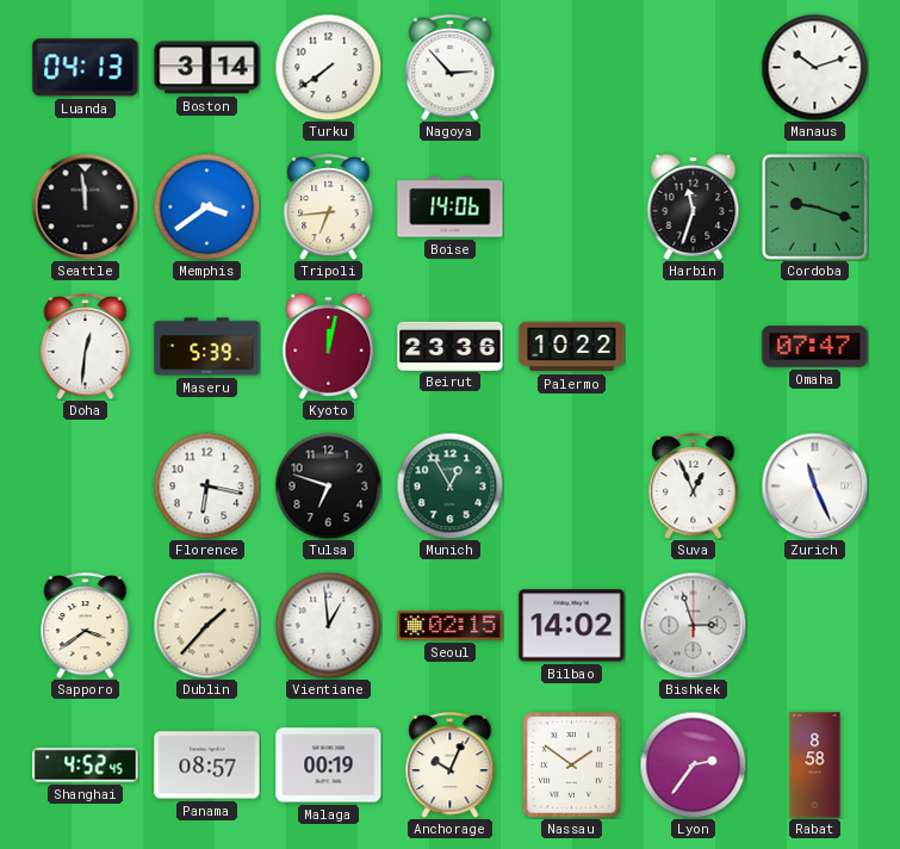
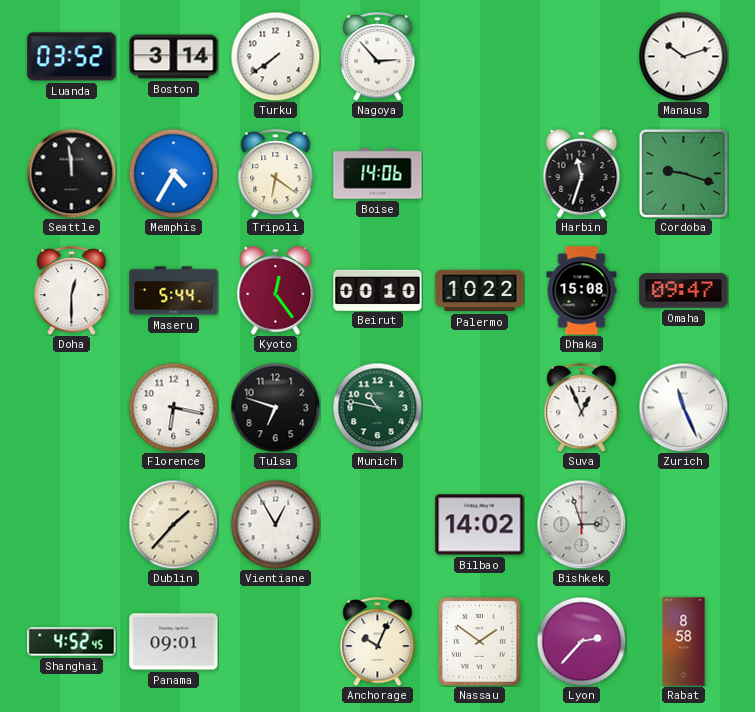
Luanda: 04:13 -> 03:52 (72, 57)
Memphis: 3:39 -> 4:35 (173, 173)
Tripoli: 6:44 -> 6:21 (276, 174)
Doha: 12:31 -> 12:30 (72, 291)
Maseru: 5:39 -> 5:44 (174, 291)
Kyoto: 12:02 -> 12:24 (276, 291)
Beirut: 23:36 -> 00:10 (378, 290)
Dhaka: none -> 15:08 (582, 291)
Omaha: 07:47 -> 09:47 (684, 291)
Munich: 12:55 -> 10:47 (377, 407)
Sapporo: 3:39 -> none (86, 626)
Vientiane: 12:59 -> 12:55 (275, 524)
Seoul: 02:15 -> none (451, 626)
Panama: 08:57 -> 09:01 (174, 642)
Malaga: 00:19 -> none (329, 766)
Lyon: 2:36 -> 2:37 (581, 641)
